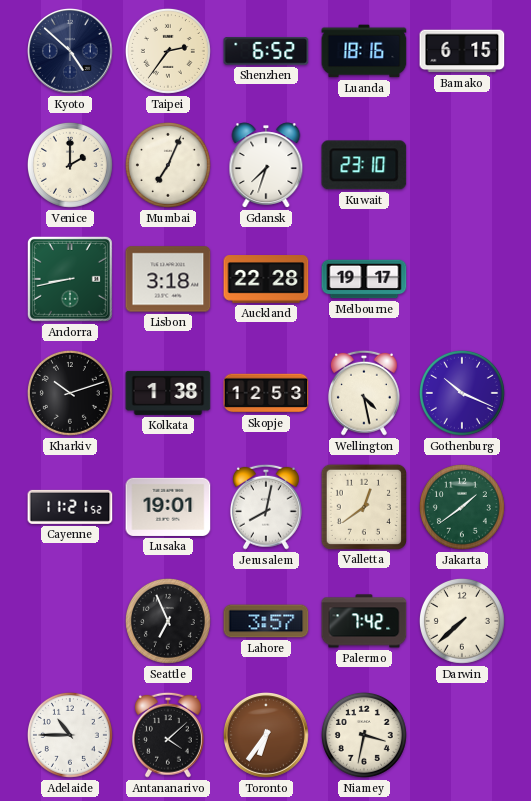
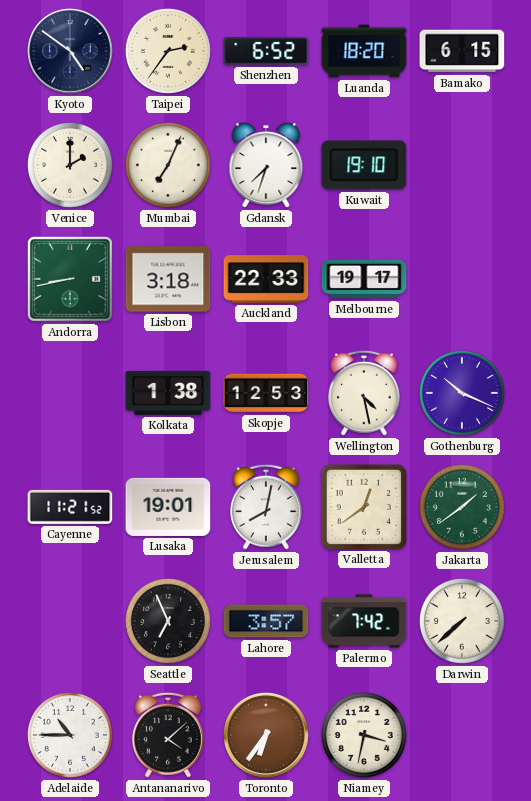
Kyoto: 4:52 -> 4:51 (71, 52)
Luanda: 18:16 -> 18:20 (364, 51)
Kuwait: 23:10 -> 19:10 (364, 165)
Auckland: 22:28 -> 22:33 (266, 279)
Kharkiv: 10:12 -> none (70, 393)
